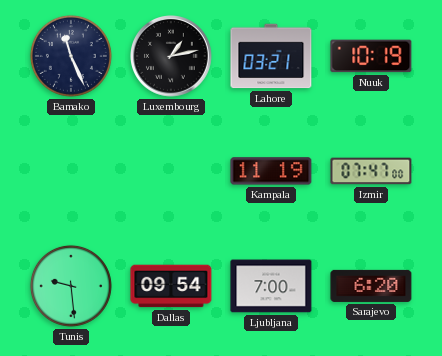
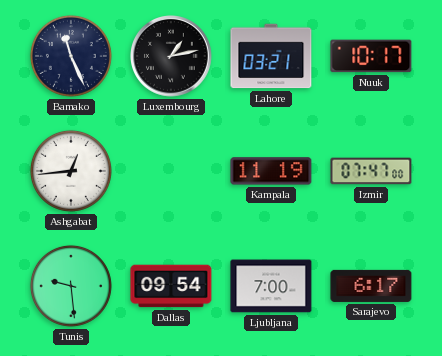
Nuuk: 10:19 -> 10:17 (371, 56)
Ashgabat: none -> 12:44 (71, 171)
Sarajevo: 6:20 -> 6:17 (371, 286)
